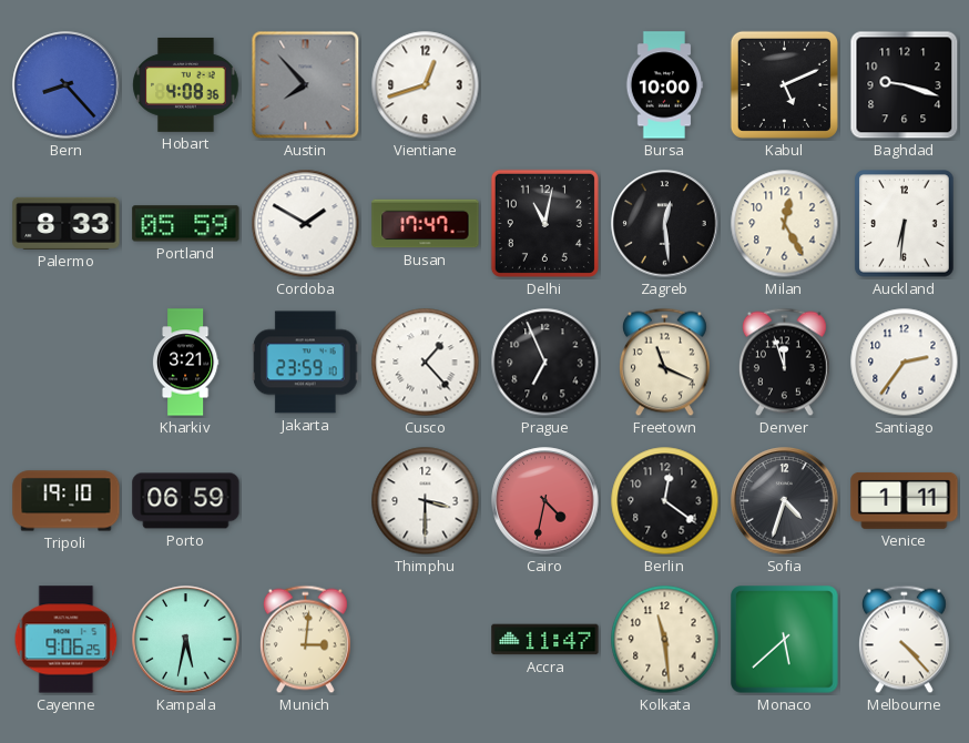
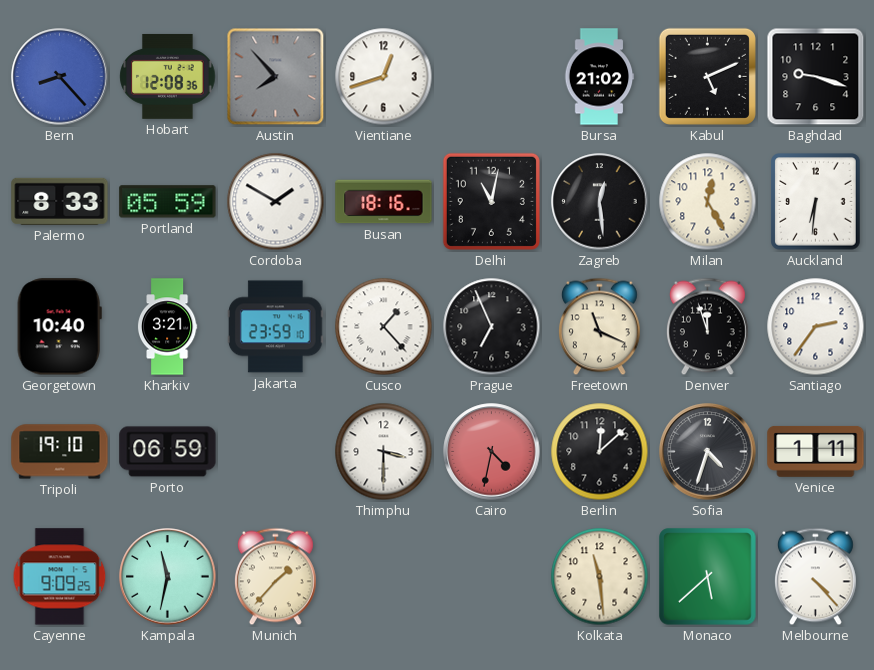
Hobart: 4:08 -> 12:08 (168, 76)
Bursa: 10:00 -> 21:02 (599, 77)
Busan: 17:47 -> 18:16 (384, 202)
Georgetown: none -> 10:40 (59, 327)
Berlin: 12:21 -> 12:08 (600, 452)
Cayenne: 9:06 -> 9:09 (60, 577)
Kampala: 5:32 -> 11:32 (168, 577)
Munich: 3:01 -> 1:37 (275, 577)
Accra: 11:47 -> none (545, 640)
